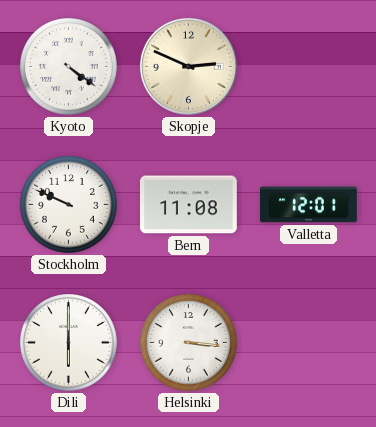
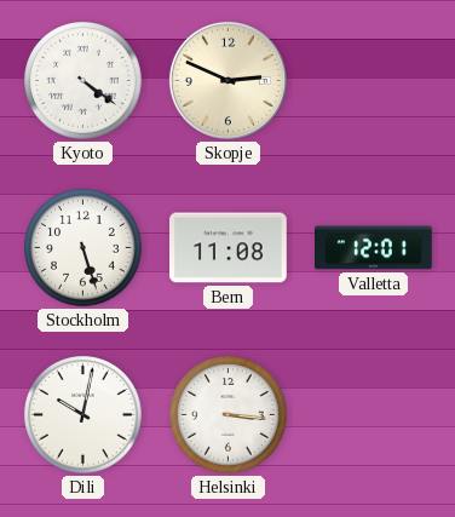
Stockholm: 9:49 -> 5:27 (83, 248)
Dili: 6:00 -> 10:02 (83, 415)
